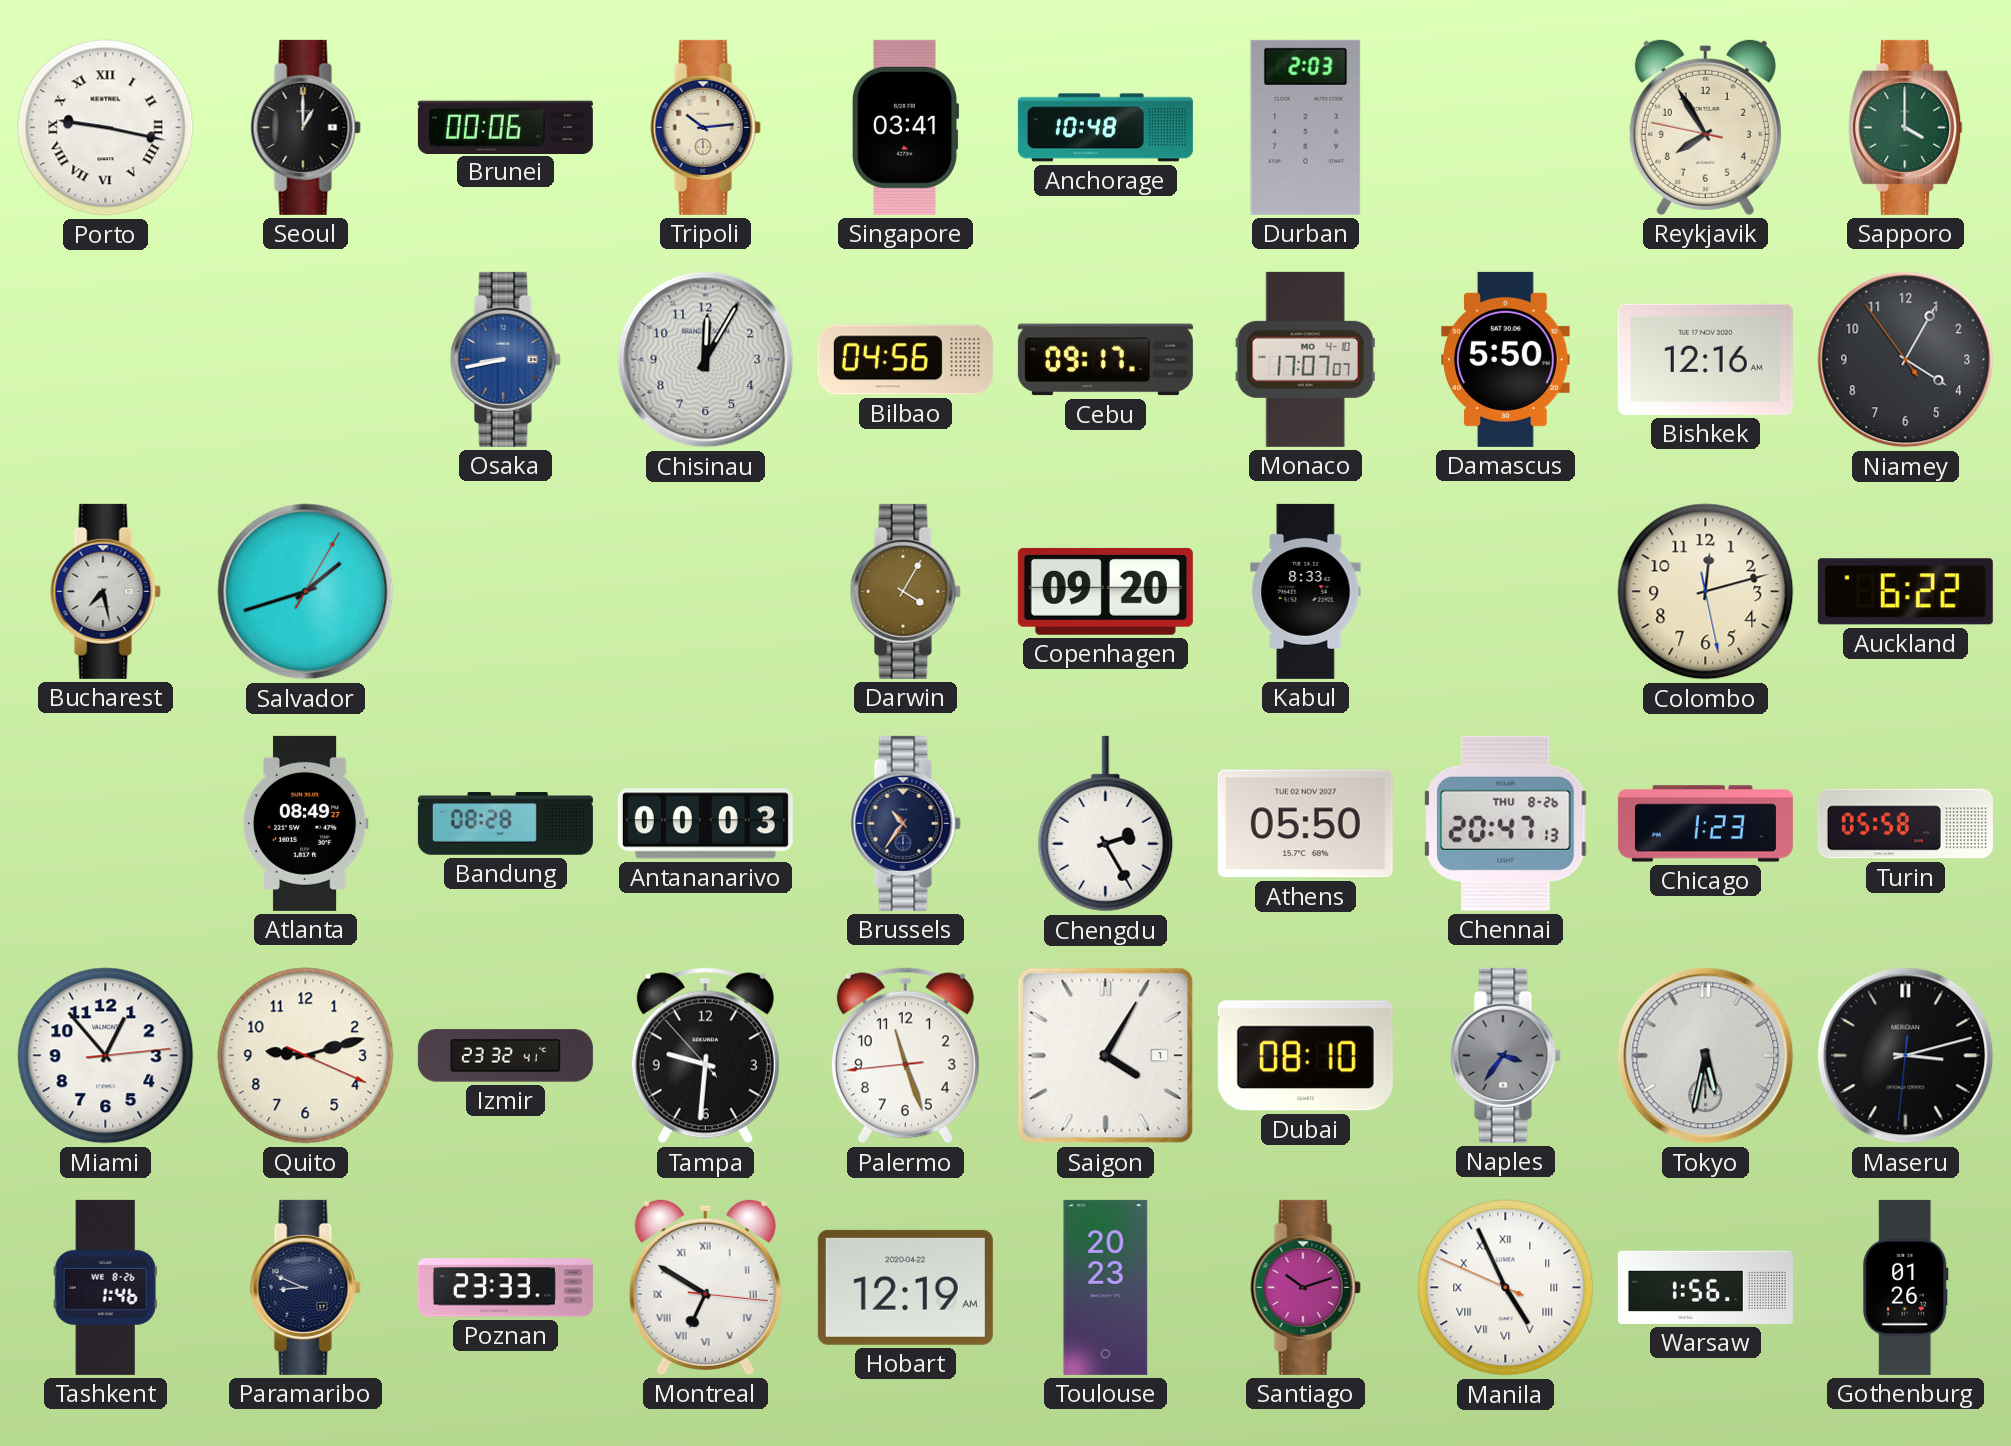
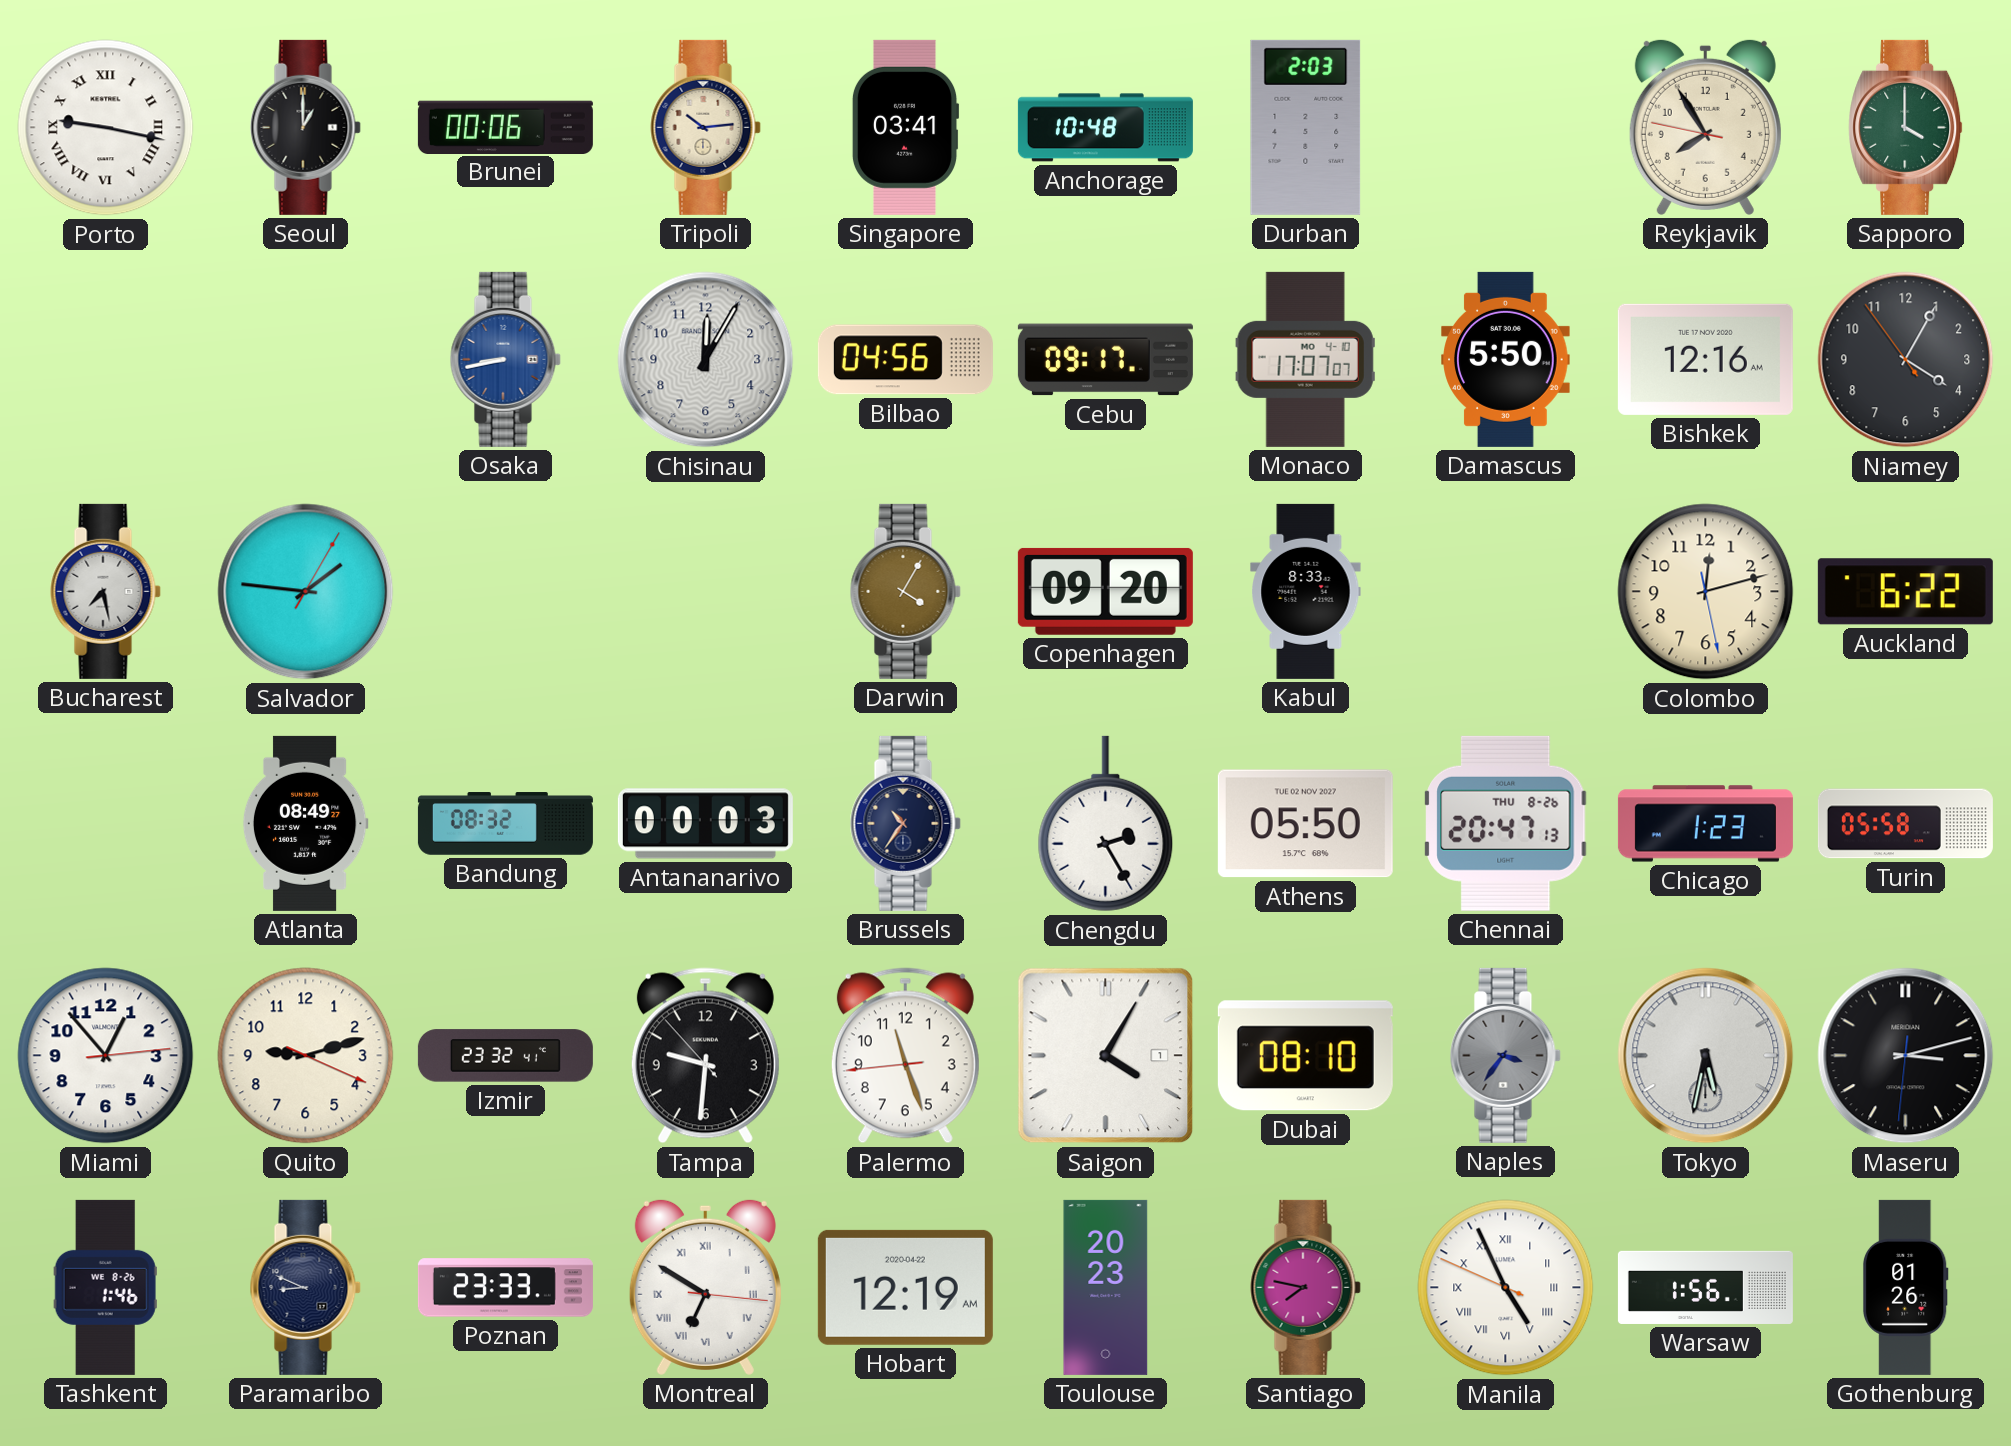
Salvador: 1:42 -> 1:46 (306, 592)
Bandung: 08:28 -> 08:32 (505, 824)
Santiago: 10:12 -> 7:47 (1305, 1287)
